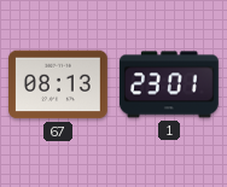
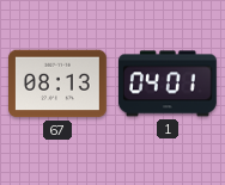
1: 23:01 -> 04:01 (168, 84)
